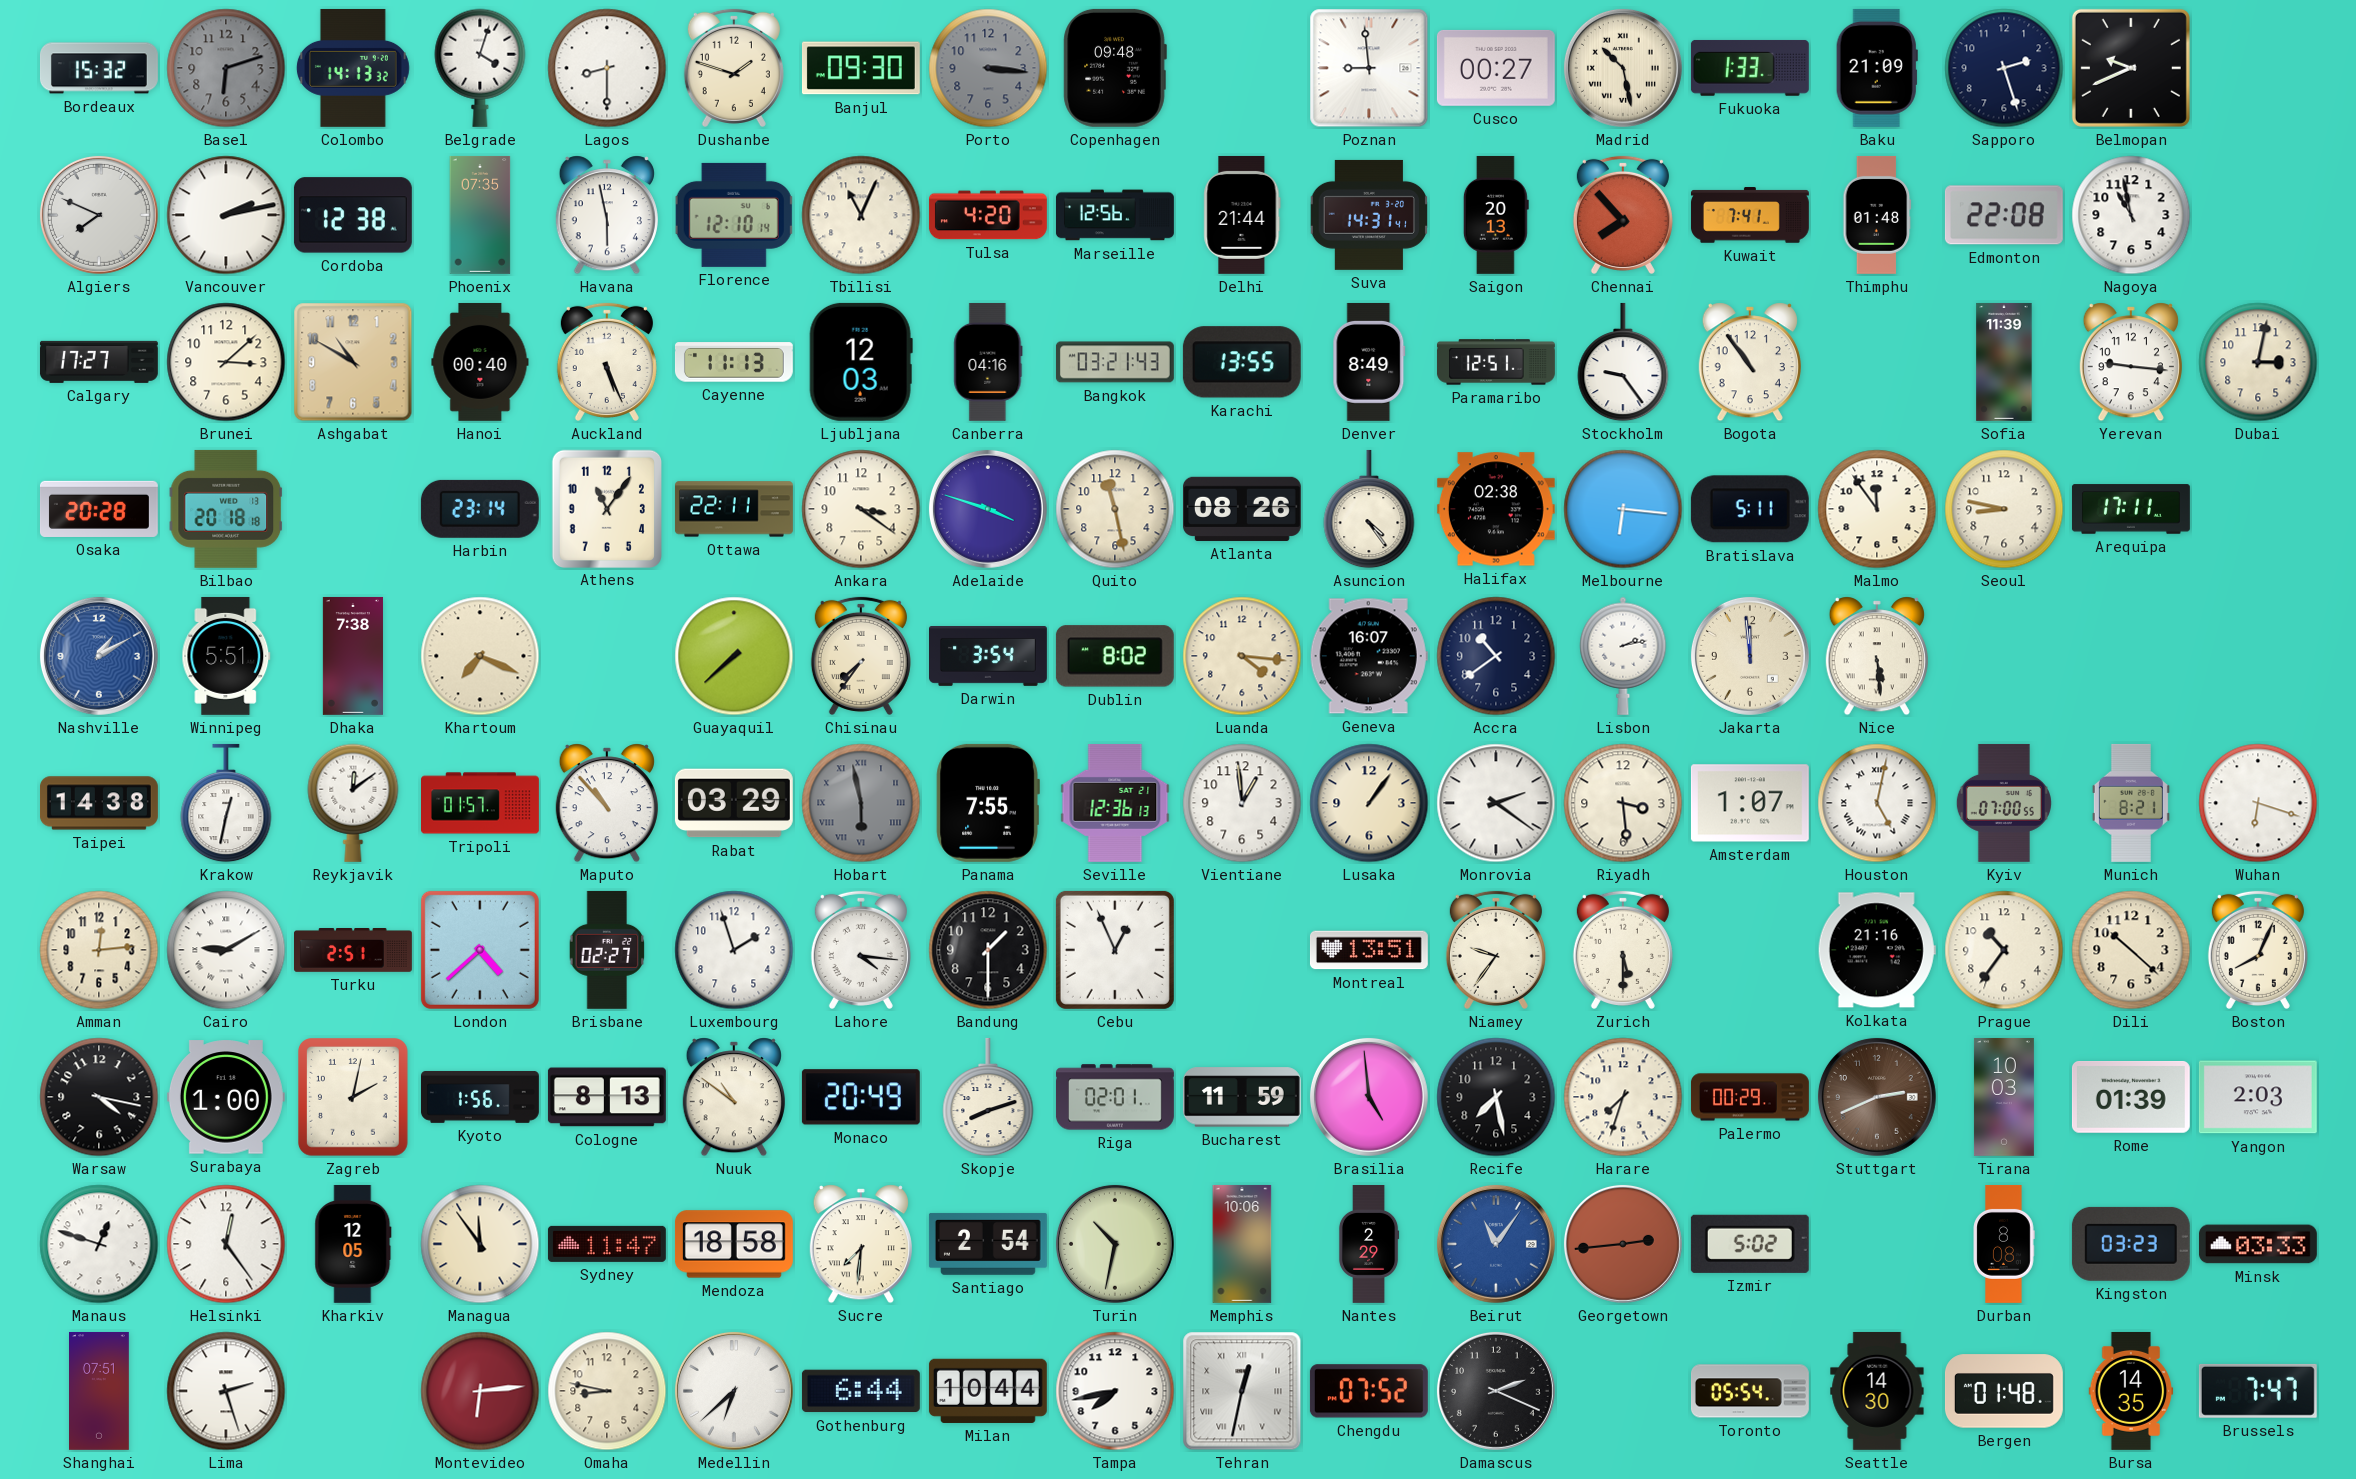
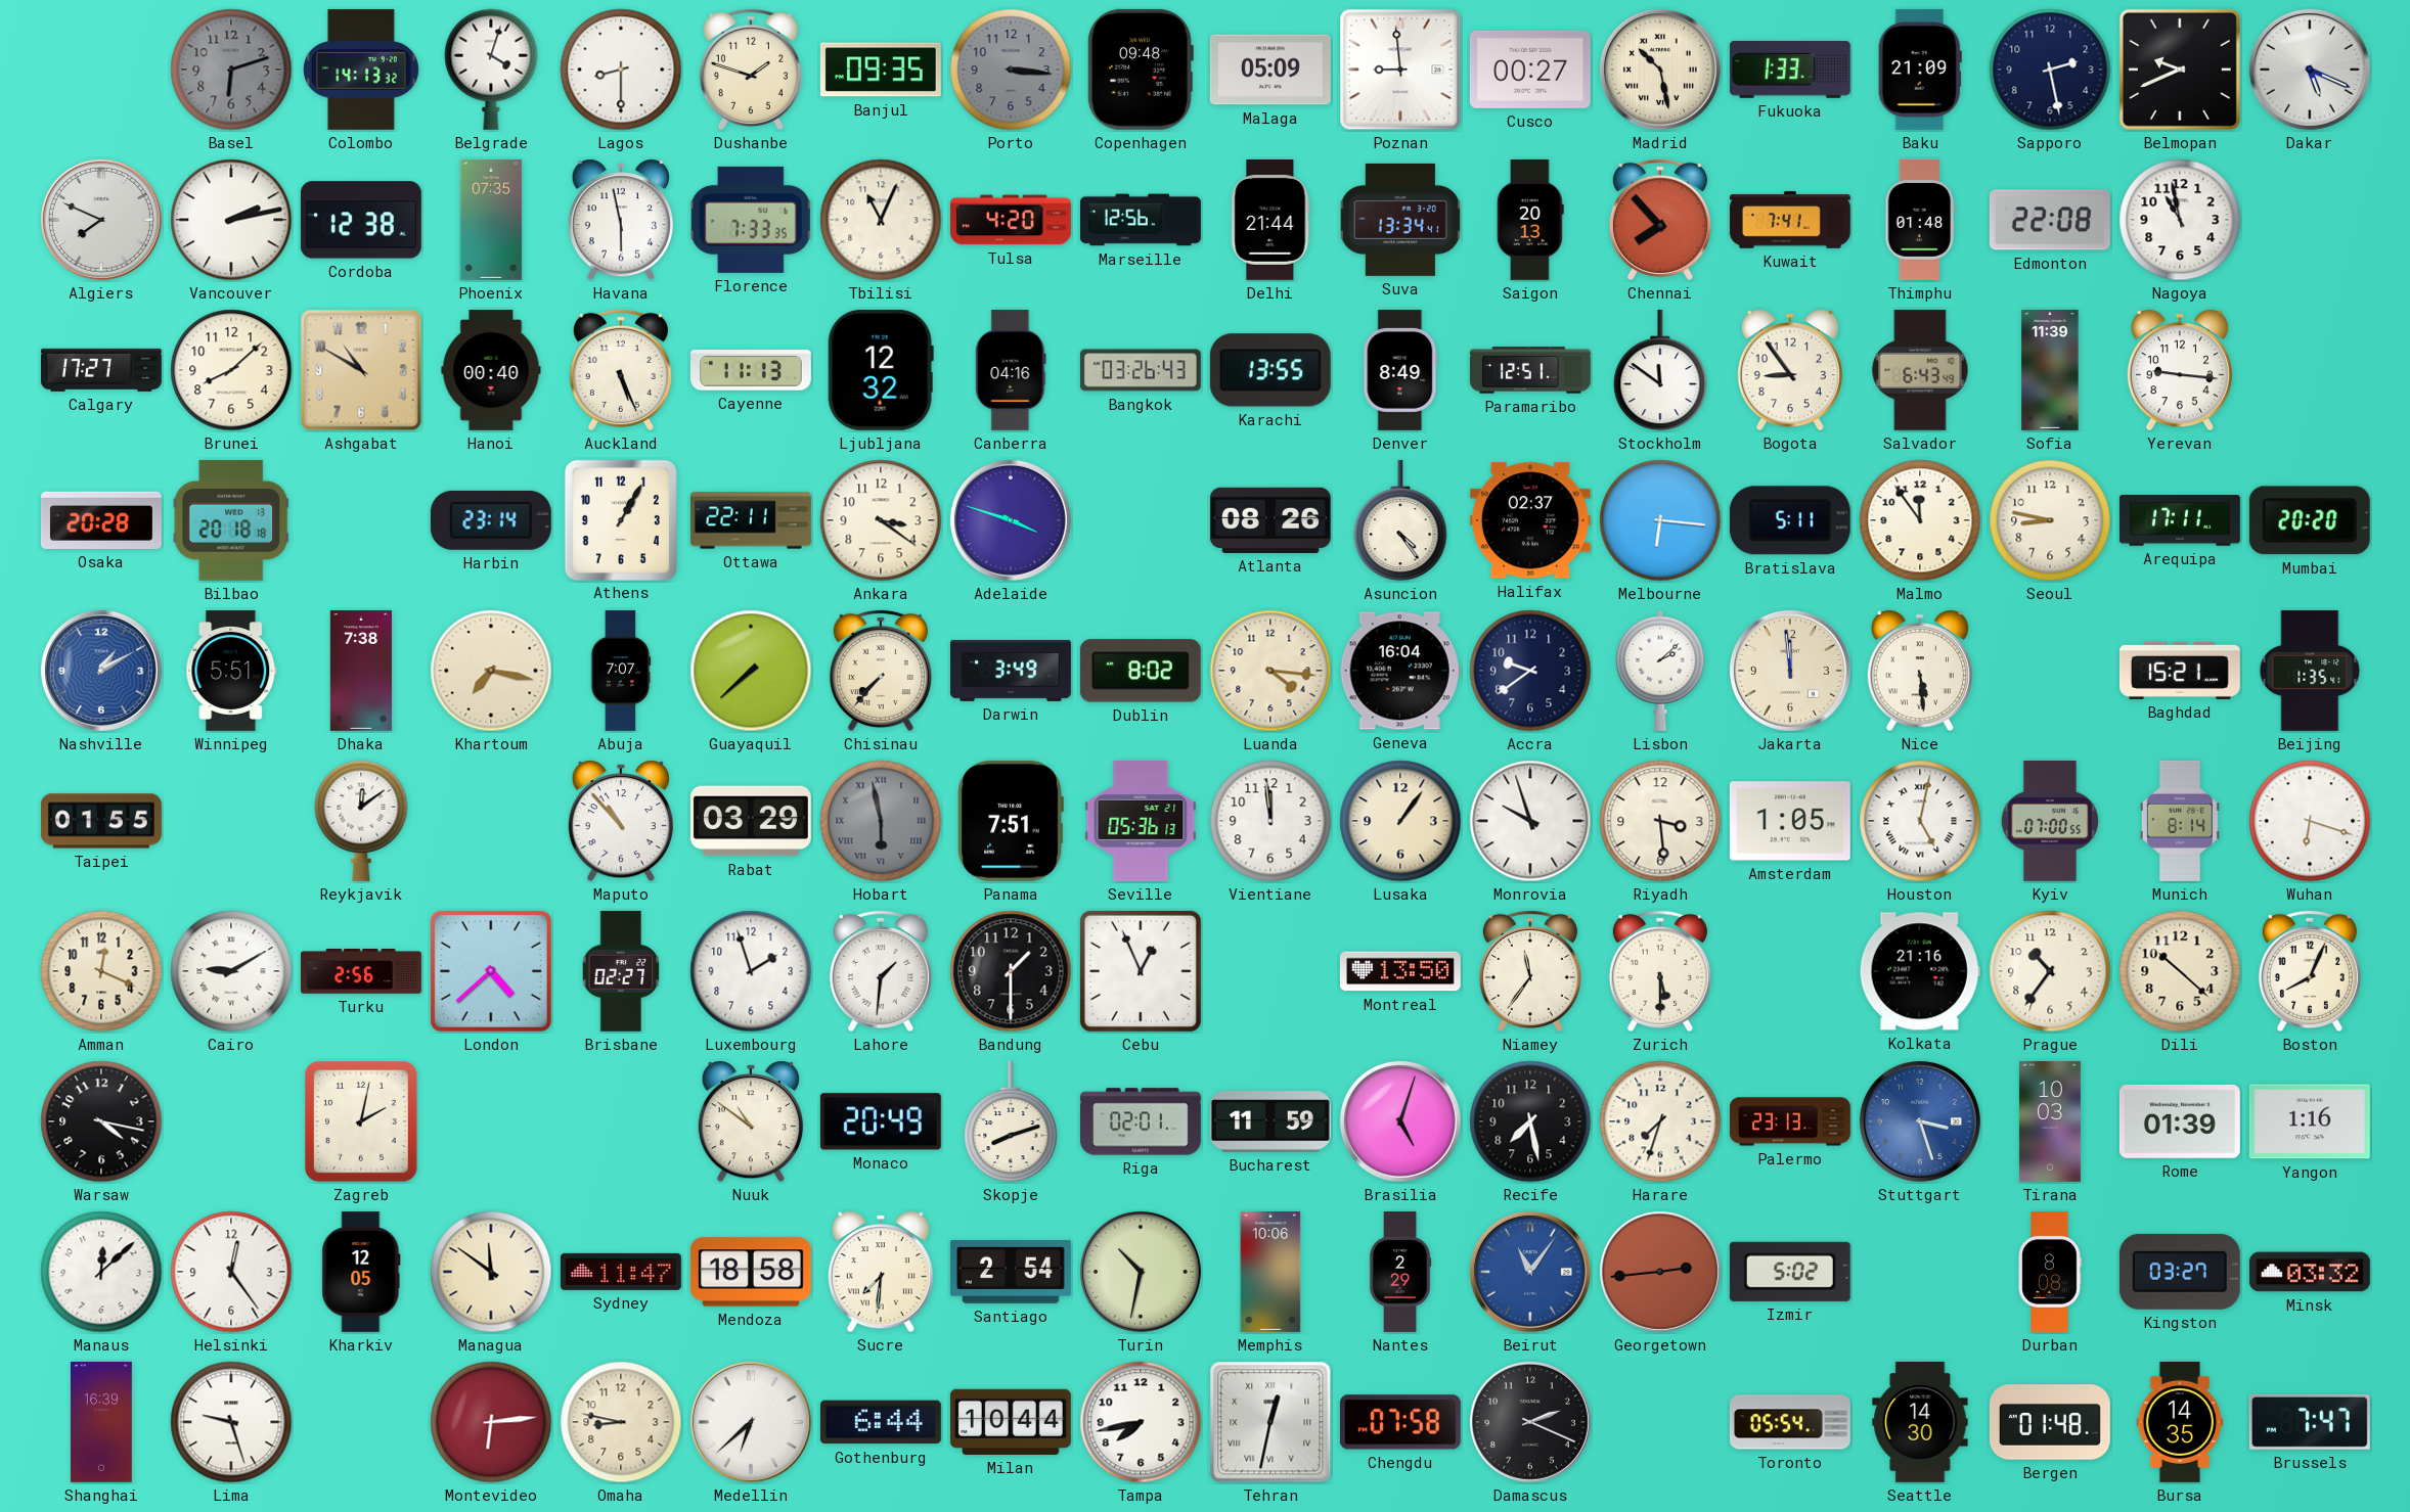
Bordeaux: 15:32 -> none (99, 68)
Banjul: 09:30 -> 09:35 (881, 70)
Malaga: none -> 05:09 (1270, 70)
Sapporo: 2:27 -> 2:28 (2050, 70)
Dakar: none -> 5:19 (2310, 70)
Florence: 12:10 -> 7:33 (751, 220)
Suva: 14:31 -> 13:34 (1400, 220)
Brunei: 3:08 -> 8:08 (231, 370)
Ljubljana: 12:03 -> 12:32 (881, 370)
Bangkok: 03:21 -> 03:26 (1141, 370)
Stockholm: 9:24 -> 11:51 (1660, 370)
Bogota: 10:54 -> 8:54 (1790, 370)
Salvador: none -> 6:43 (1920, 370)
Dubai: 3:02 -> none (2258, 362)
Athens: 11:06 -> 1:05 (620, 519)
Quito: 11:28 -> none (1115, 509)
Halifax: 02:38 -> 02:37 (1530, 520)
Mumbai: none -> 20:20 (2310, 520)
Khartoum: 7:19 -> 7:17 (491, 671)
Abuja: none -> 7:07 (621, 671)
Chisinau: 7:36 -> 7:37 (881, 671)
Darwin: 3:54 -> 3:49 (1012, 672)
Geneva: 16:07 -> 16:04 (1400, 671)
Accra: 10:39 -> 9:39 (1530, 671)
Lisbon: 2:13 -> 2:08 (1660, 671)
Baghdad: none -> 15:21 (2180, 671)
Beijing: none -> 1:35 (2310, 671)
Taipei: 14:38 -> 01:55 (102, 821)
Krakow: 12:32 -> none (226, 803)
Tripoli: 01:57 -> none (481, 803)
Panama: 7:55 -> 7:51 (1011, 821)
Seville: 12:36 -> 05:36 (1141, 821)
Vientiane: 12:59 -> 11:59 (1270, 821)
Monrovia: 2:21 -> 9:57 (1530, 821)
Amsterdam: 1:07 -> 1:05 (1790, 821)
Munich: 8:21 -> 8:14 (2180, 821)
Amman: 12:14 -> 12:19 (101, 971)
Turku: 2:51 -> 2:56 (362, 972)
Lahore: 4:16 -> 1:31 (881, 971)
Montreal: 13:51 -> 13:50 (1400, 971)
Niamey: 9:36 -> 11:36 (1530, 971)
Surabaya: 1:00 -> none (226, 1097)
Kyoto: 1:56 -> none (480, 1097)
Cologne: 8:13 -> none (607, 1097)
Brasilia: 4:59 -> 5:03 (1400, 1121)
Palermo: 00:29 -> 23:13 (1790, 1121)
Stuttgart: 2:41 -> 3:27 (1920, 1121)
Stuttgart dial: brown -> blue (1920, 1121)
Yangon: 2:03 -> 1:16 (2310, 1121)
Manaus: 12:48 -> 12:08 (101, 1272)
Managua: 11:54 -> 11:51 (491, 1272)
Kingston: 03:23 -> 03:27 (2180, 1272)
Minsk: 03:33 -> 03:32 (2310, 1272)
Shanghai: 07:51 -> 16:39 (102, 1422)
Lima: 2:27 -> 9:27 (231, 1422)
Chengdu: 07:52 -> 07:58 (1400, 1422)
